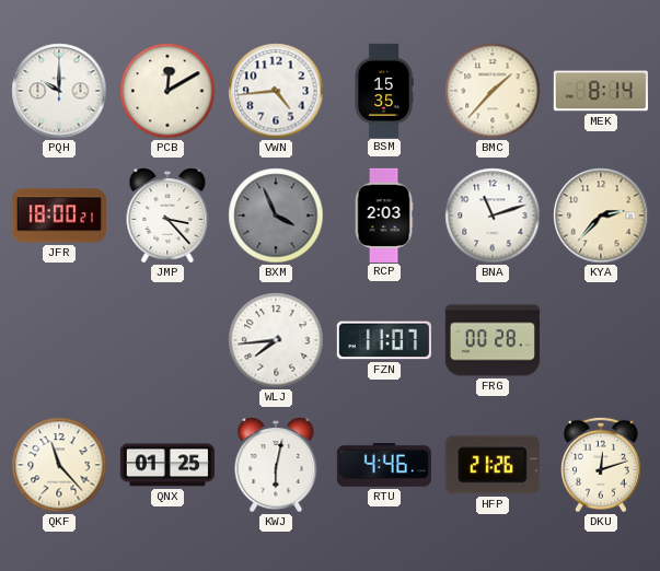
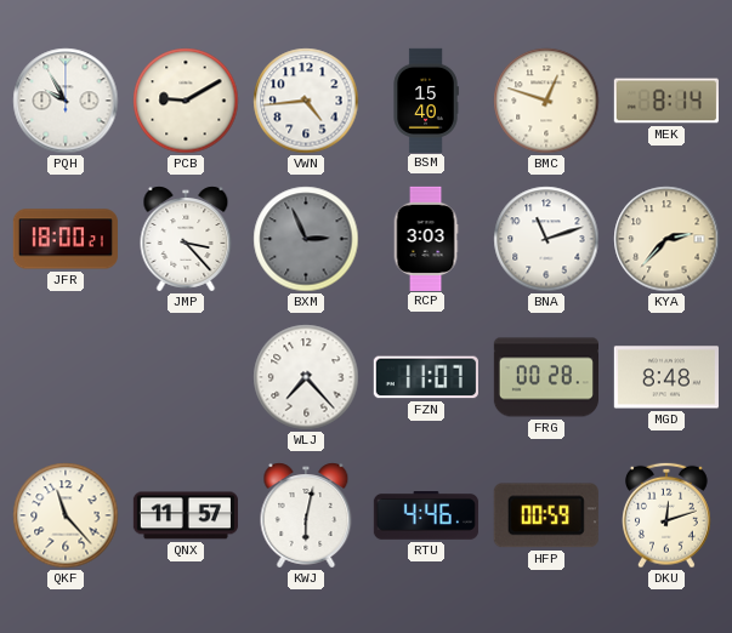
PQH: 10:00 -> 9:55 (66, 101)
PCB: 12:10 -> 9:10 (186, 101)
BSM: 15:35 -> 15:40 (426, 99)
BMC: 1:37 -> 12:48 (546, 101)
BXM: 3:56 -> 2:56 (306, 239)
RCP: 2:03 -> 3:03 (426, 238)
WLJ: 7:44 -> 7:23 (306, 377)
MGD: none -> 8:48 (666, 377)
QNX: 01:25 -> 11:57 (186, 515)
HFP: 21:26 -> 00:59 (546, 515)
